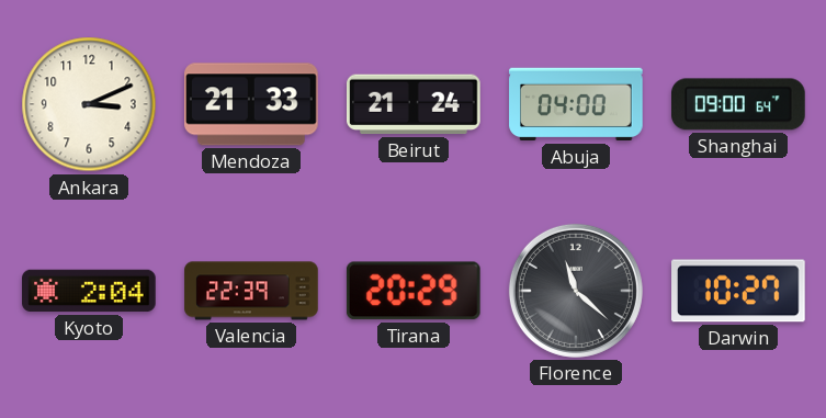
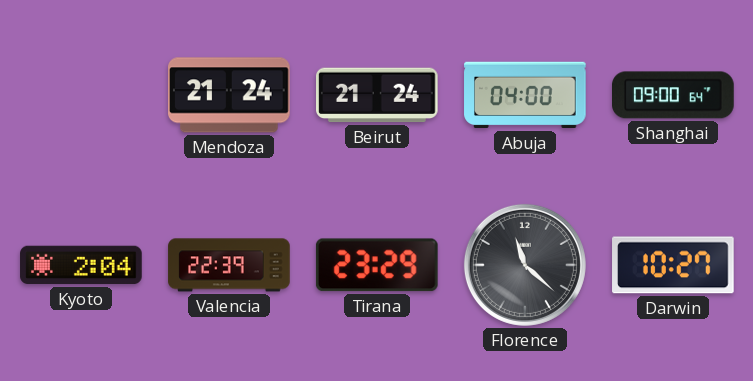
Ankara: 3:11 -> none (89, 104)
Mendoza: 21:33 -> 21:24 (230, 95)
Tirana: 20:29 -> 23:29 (377, 265)
